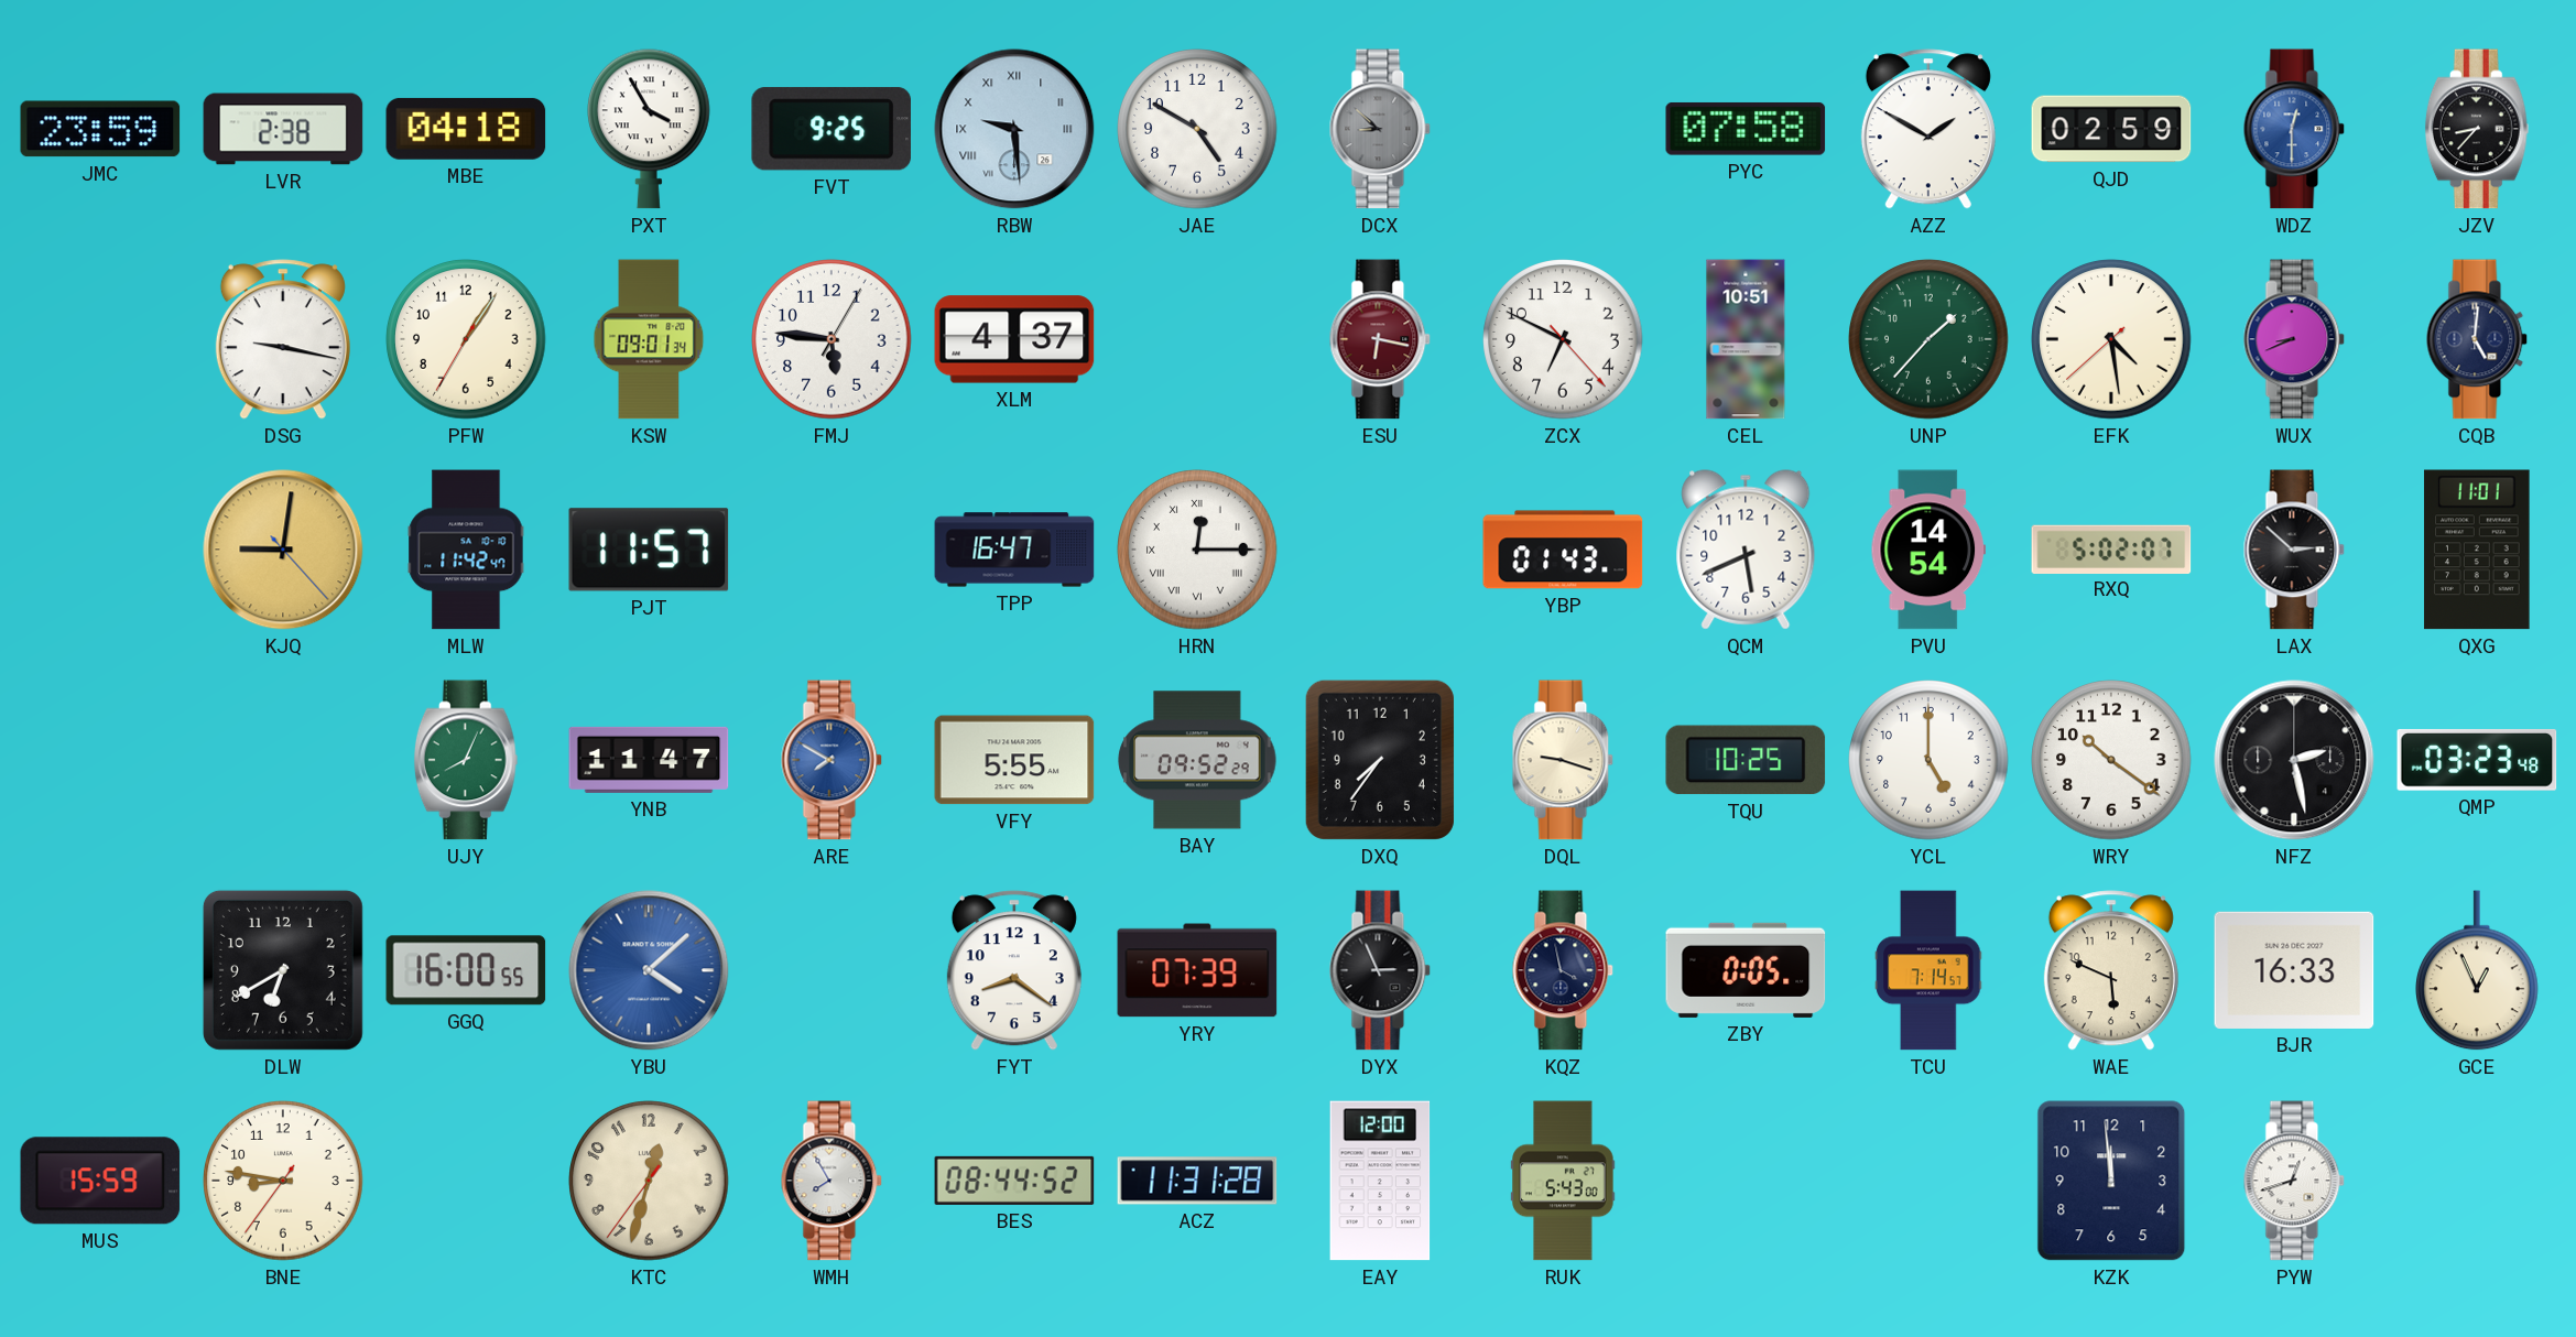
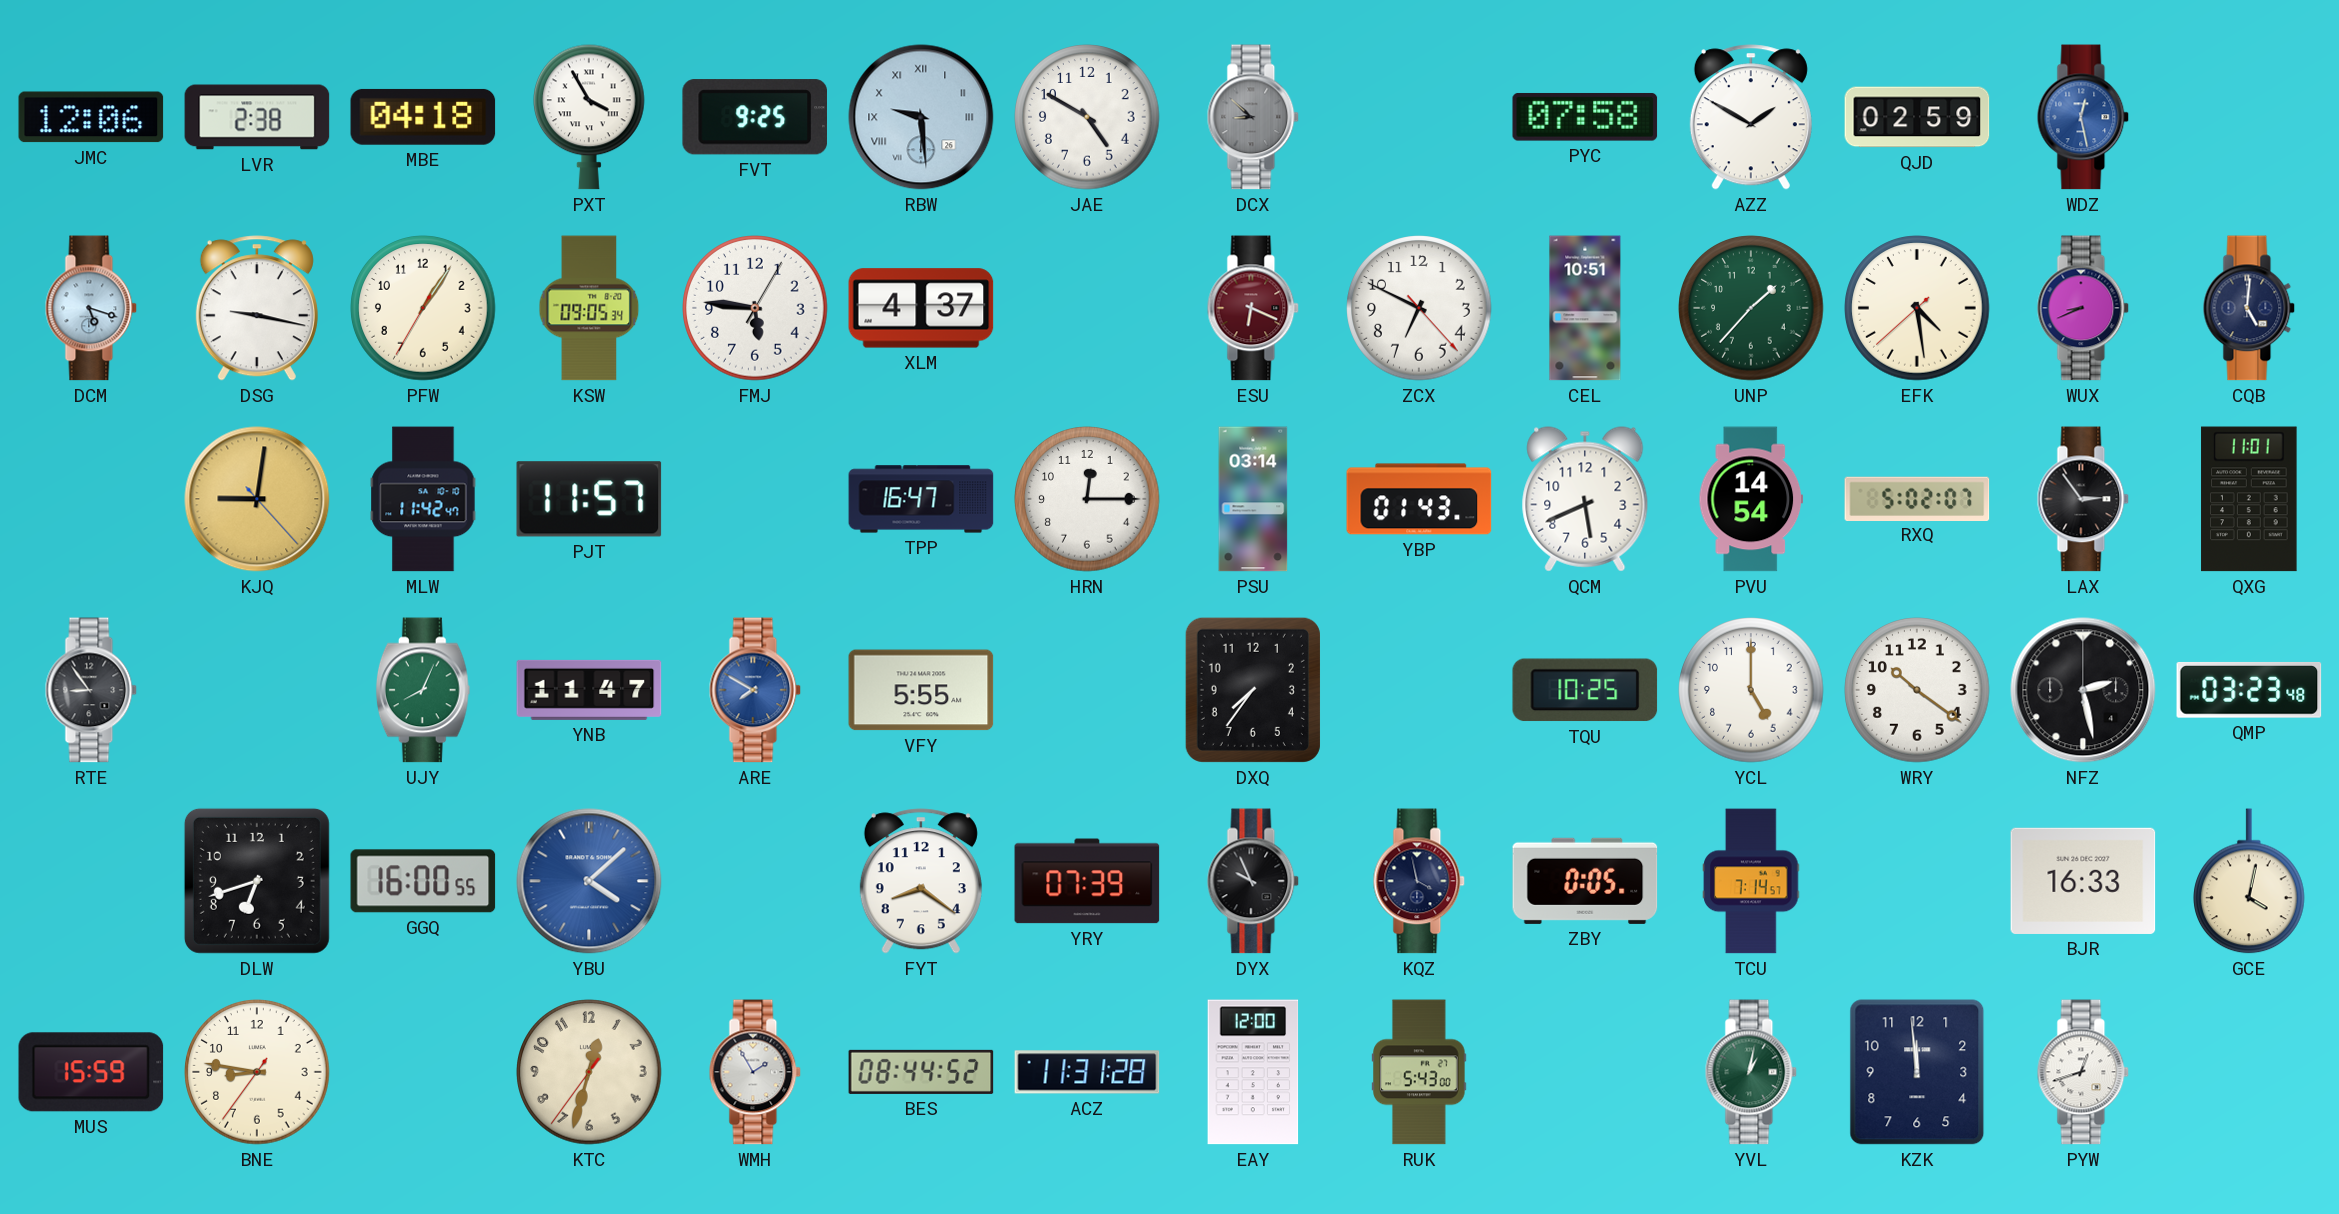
JMC: 23:59 -> 12:06 (91, 117)
WDZ: 12:30 -> 12:28 (2083, 117)
JZV: 8:37 -> none (2477, 129)
DCM: none -> 5:18 (91, 308)
KSW: 09:01 -> 09:05 (589, 308)
ESU: 6:17 -> 6:19 (1253, 308)
HRN numerals: Roman -> Arabic (1087, 499)
PSU: none -> 03:14 (1253, 499)
LAX: 2:52 -> 2:54 (2083, 499)
RTE: none -> 8:54 (91, 690)
BAY: 09:52 -> none (1197, 760)
DQL: 9:18 -> none (1563, 760)
DLW: 6:40 -> 6:42 (257, 881)
DYX: 2:56 -> 9:56 (1253, 881)
WAE: 5:49 -> none (2111, 970)
GCE: 12:56 -> 4:02 (2250, 881)
WMH: 7:55 -> 1:55 (755, 1072)
YVL: none -> 1:02 (1751, 1072)
